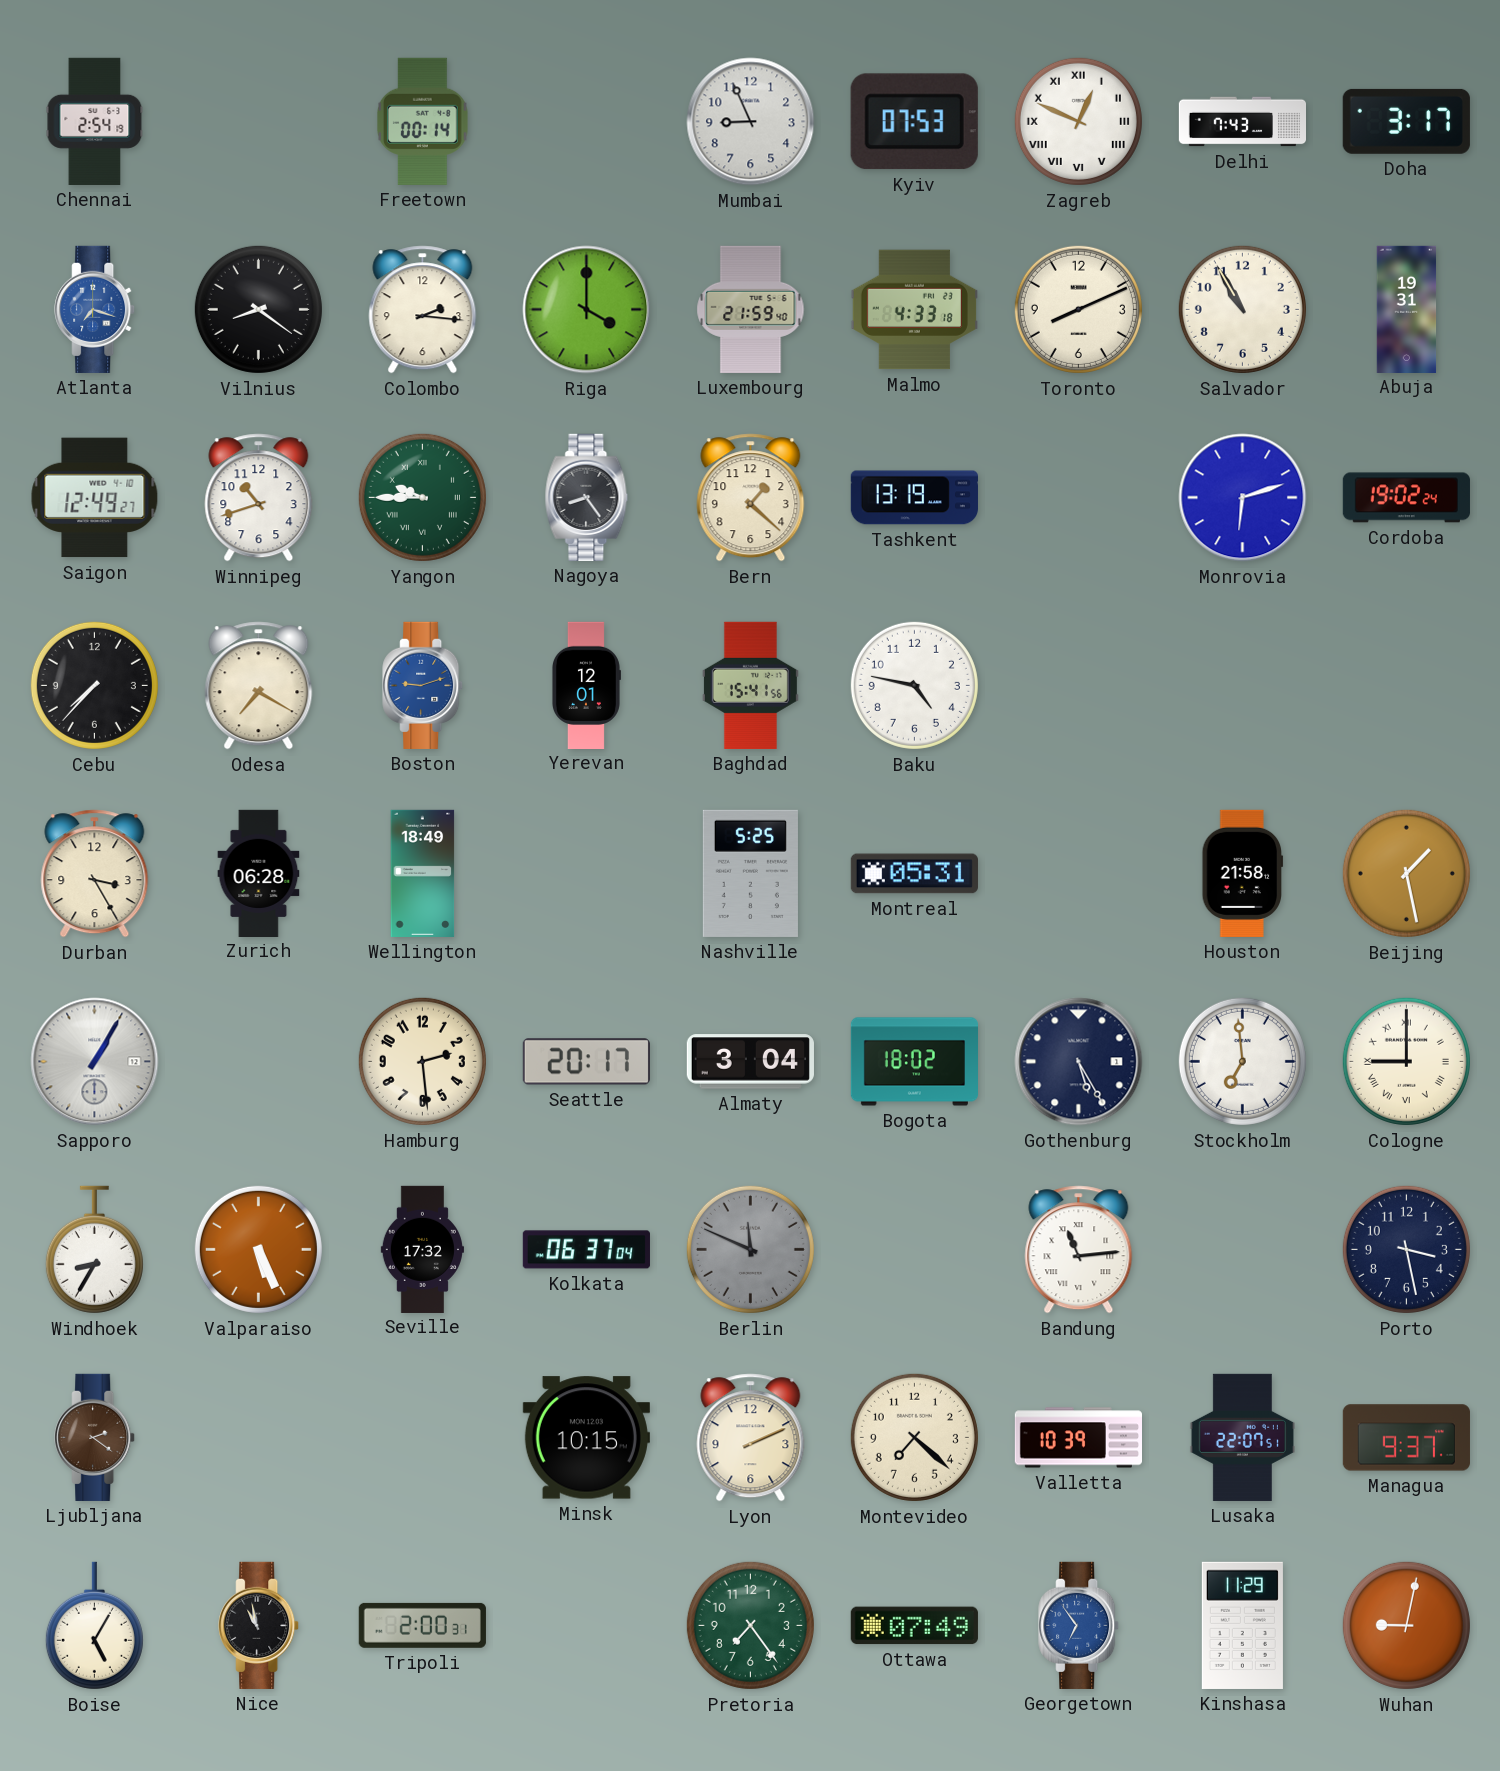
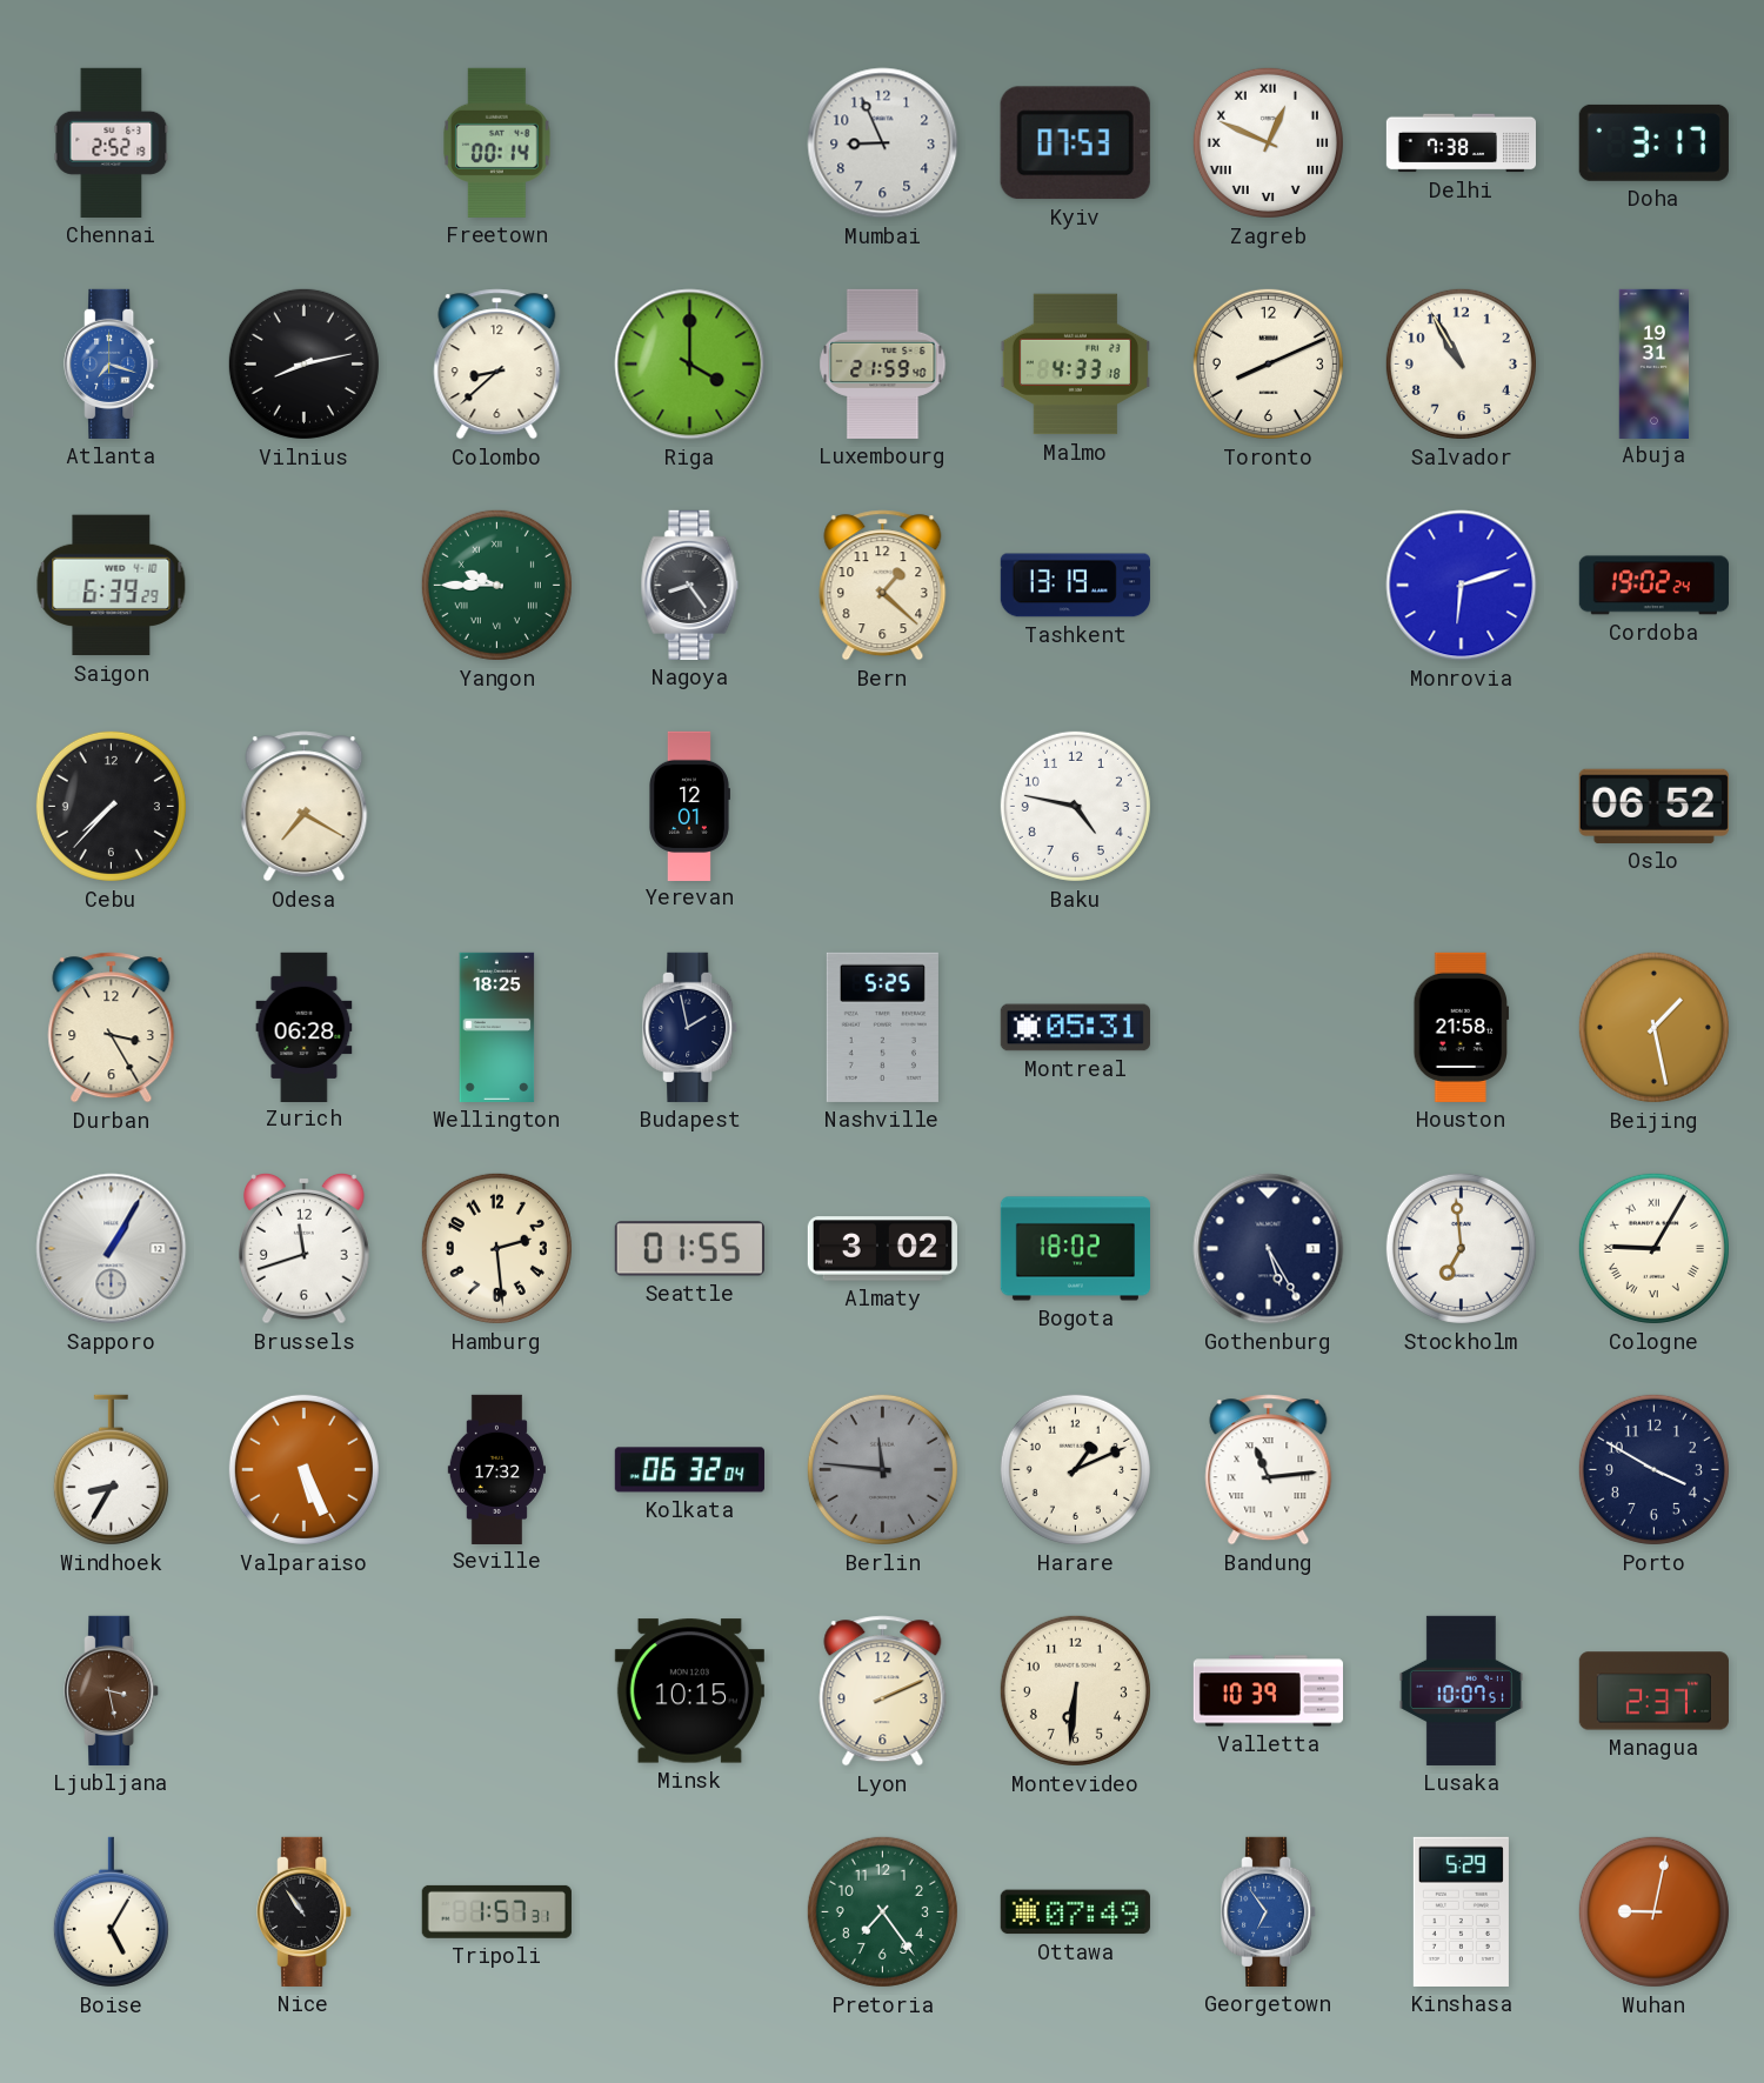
Chennai: 2:54 -> 2:52 (112, 142)
Delhi: 7:43 -> 7:38 (1461, 143)
Vilnius: 8:21 -> 8:13 (303, 363)
Colombo: 2:16 -> 8:38 (497, 365)
Saigon: 12:49 -> 6:39 (112, 586)
Winnipeg: 10:42 -> none (259, 498)
Boston: 9:12 -> none (423, 685)
Baghdad: 15:41 -> none (750, 685)
Oslo: none -> 06:52 (1653, 806)
Wellington: 18:49 -> 18:25 (497, 1027)
Budapest: none -> 1:58 (690, 1027)
Brussels: none -> 11:42 (305, 1248)
Seattle: 20:17 -> 01:55 (689, 1249)
Almaty: 3:04 -> 3:02 (882, 1249)
Cologne: 9:00 -> 9:05 (1653, 1248)
Kolkata: 06:37 -> 06:32 (689, 1470)
Berlin: 11:49 -> 11:46 (882, 1469)
Harare: none -> 1:11 (1075, 1469)
Porto: 3:28 -> 3:50 (1653, 1469)
Ljubljana: 2:21 -> 3:28 (112, 1690)
Montevideo: 7:22 -> 6:31 (1075, 1690)
Lusaka: 22:07 -> 10:07 (1461, 1690)
Managua: 9:37 -> 2:37 (1653, 1691)
Nice: 10:58 -> 10:54 (305, 1911)
Tripoli: 2:00 -> 1:57 (496, 1911)
Kinshasa: 11:29 -> 5:29 (1461, 1911)
